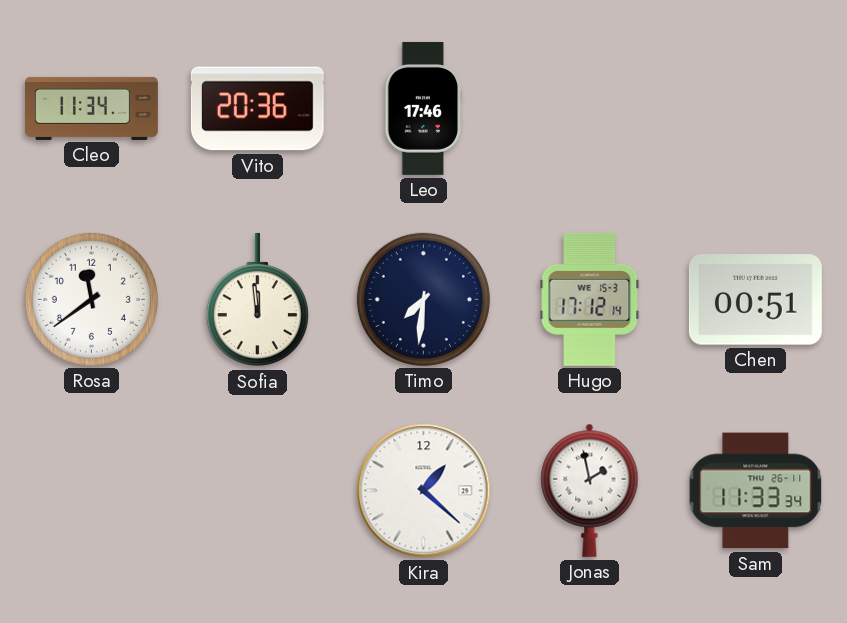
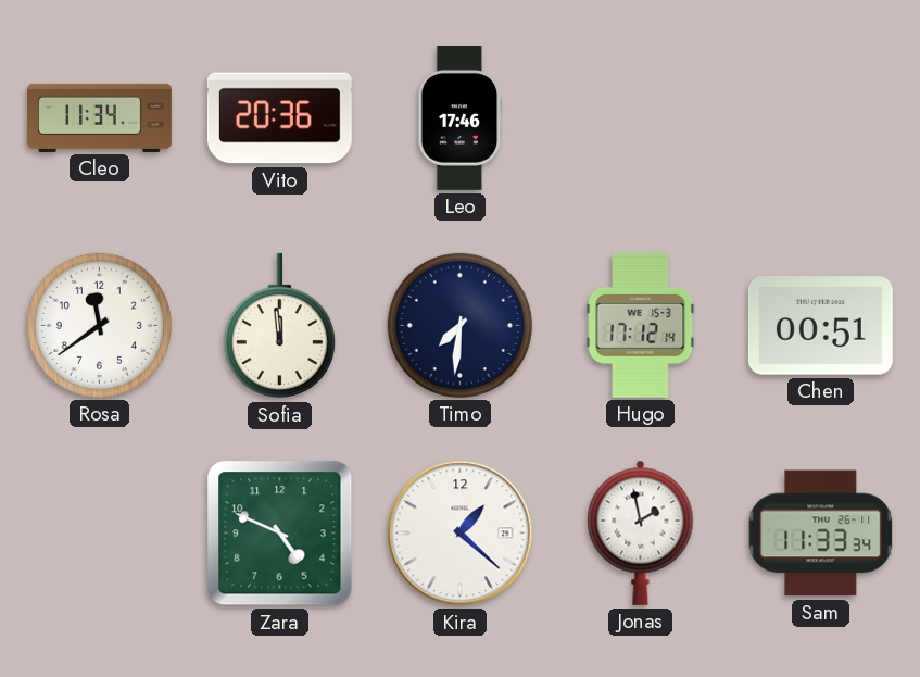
Zara: none -> 4:49 (280, 534)
